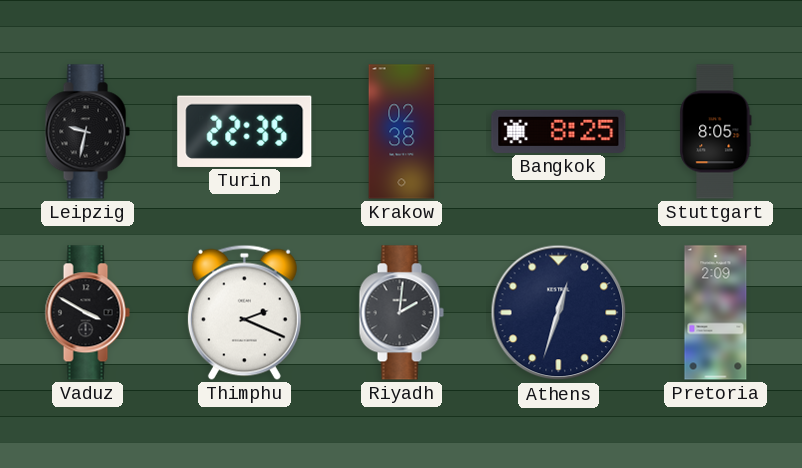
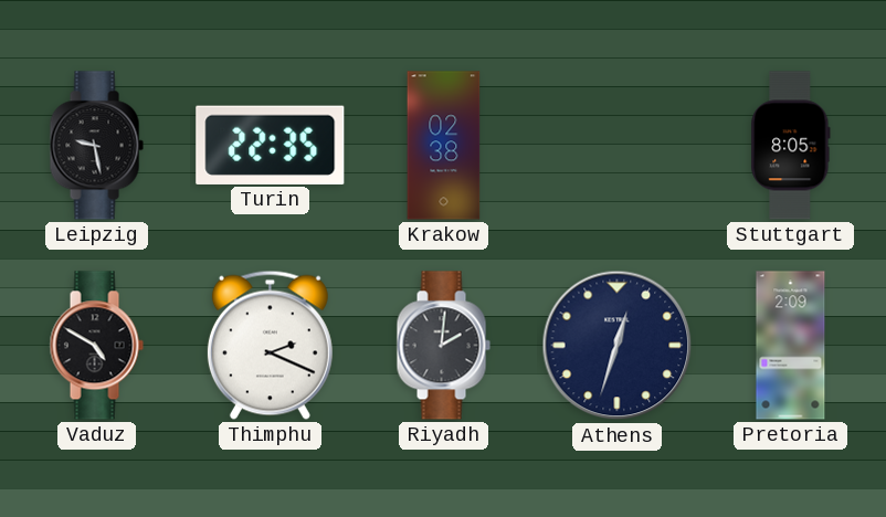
Leipzig: 9:32 -> 9:28 (96, 146)
Bangkok: 8:25 -> none (559, 131)
Vaduz: 3:50 -> 4:50 (96, 346)
